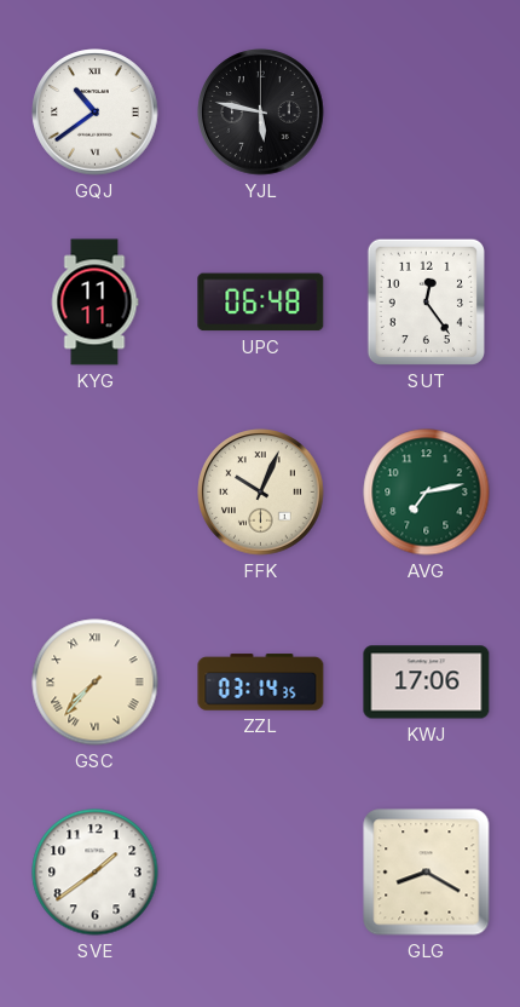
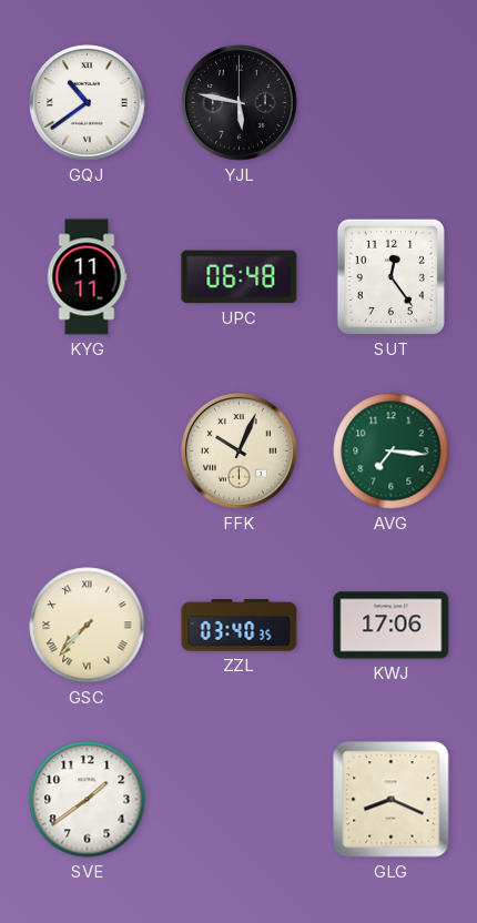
AVG: 7:13 -> 7:16 (392, 452)
ZZL: 03:14 -> 03:40 (240, 626)
GLG: 8:20 -> 8:19 (392, 800)
